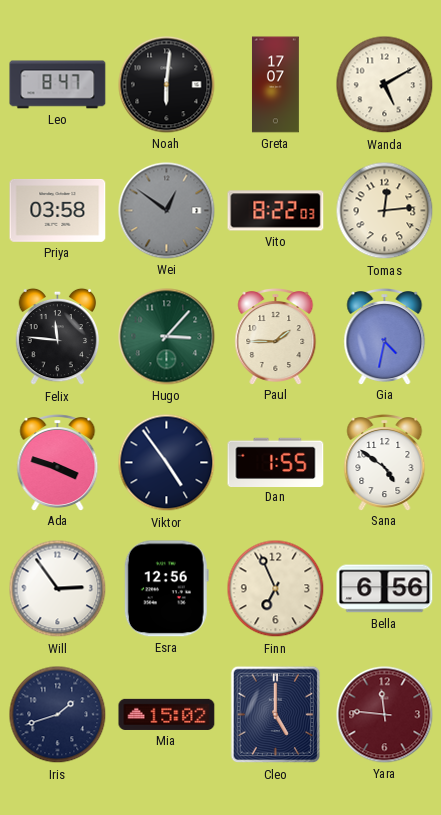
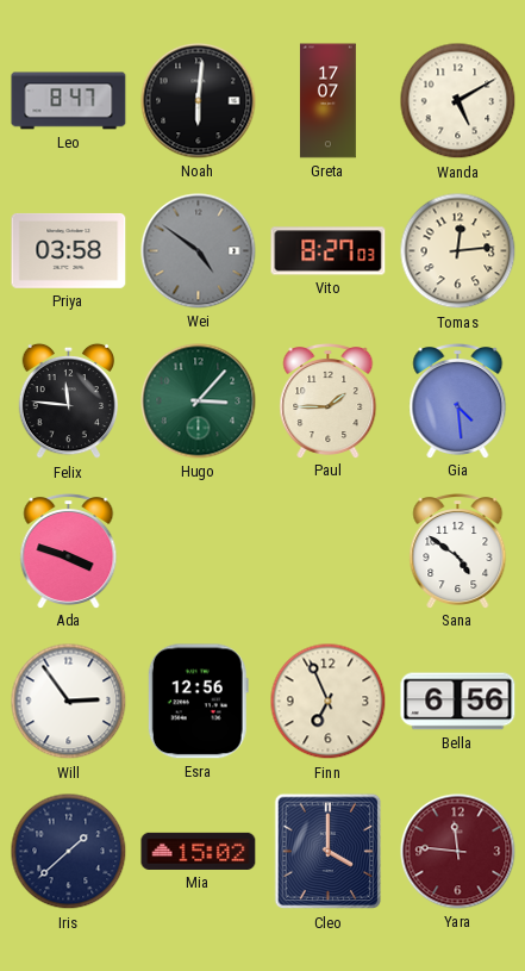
Wei: 12:51 -> 4:51 (199, 251)
Vito: 8:22 -> 8:27 (329, 251)
Gia: 4:32 -> 4:29 (458, 402)
Viktor: 4:54 -> none (167, 463)
Dan: 1:55 -> none (276, 462)
Iris: 1:42 -> 1:38 (69, 852)
Cleo: 5:00 -> 4:00 (329, 852)
